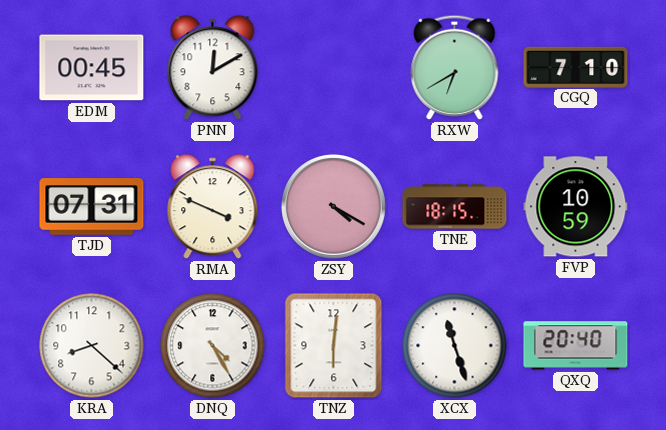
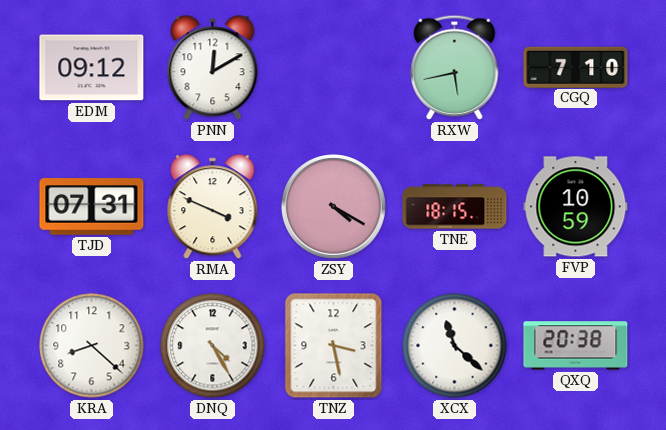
EDM: 00:45 -> 09:12 (92, 68)
RXW: 6:40 -> 5:43 (455, 67)
TNZ: 6:01 -> 3:28 (334, 346)
XCX: 11:27 -> 11:22 (455, 346)
QXQ: 20:40 -> 20:38 (576, 346)
